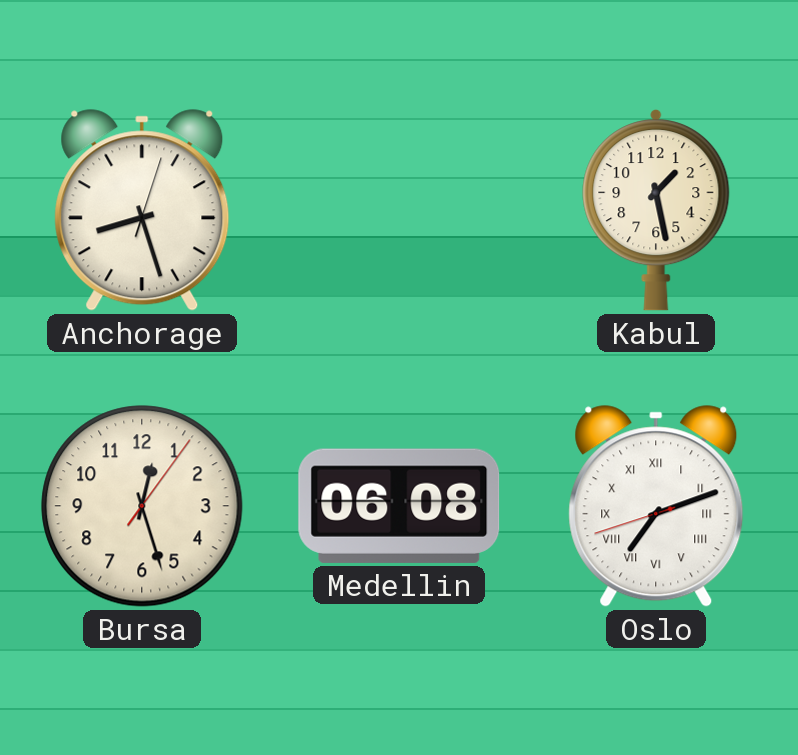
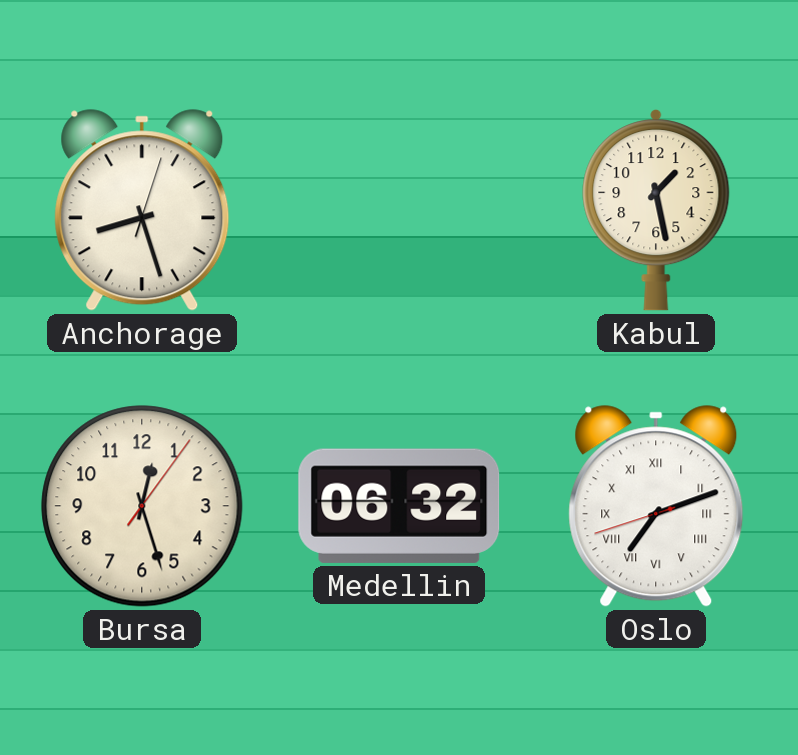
Medellin: 06:08 -> 06:32 (399, 506)
